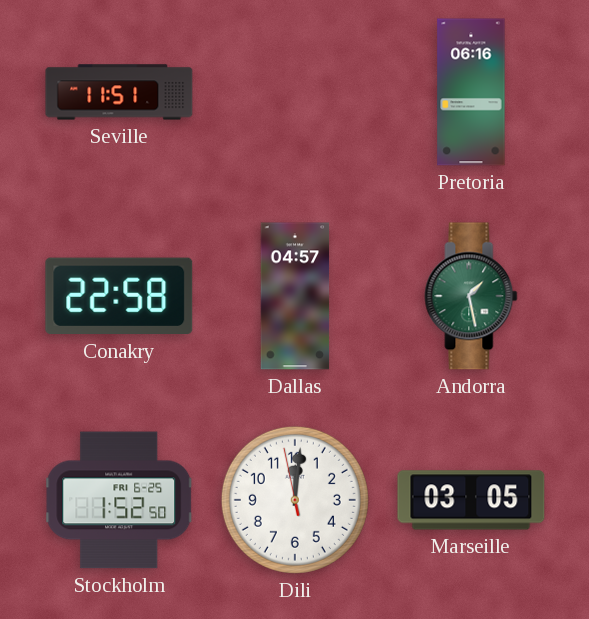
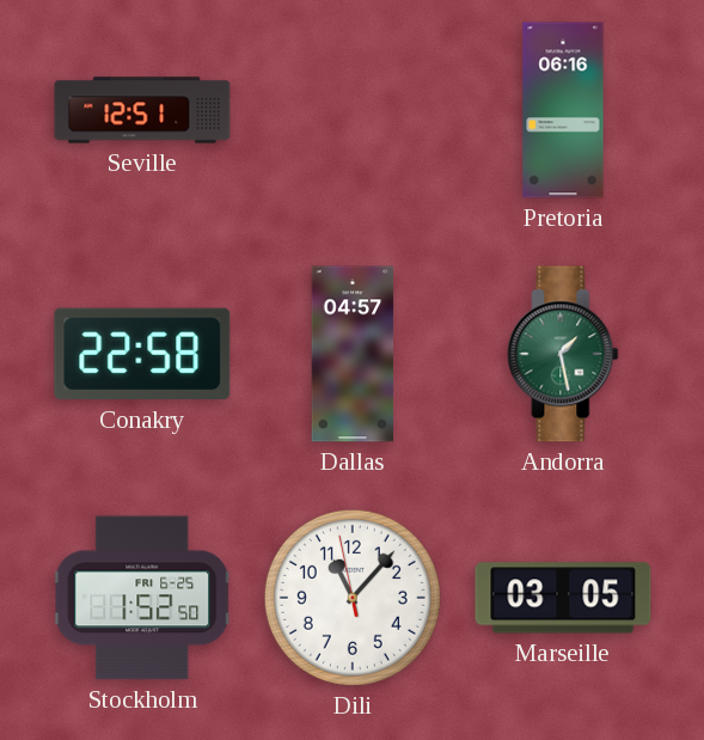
Seville: 11:51 -> 12:51 (142, 110)
Dili: 12:00 -> 11:06 (353, 598)
